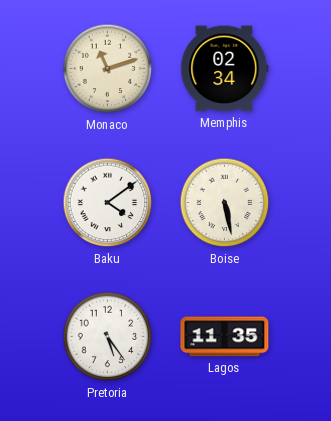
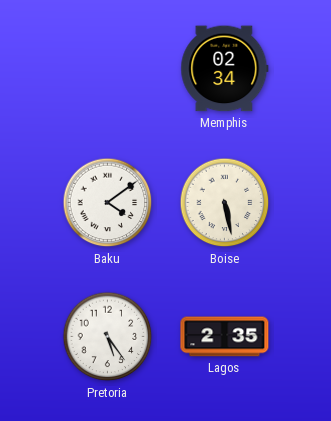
Monaco: 11:12 -> none (108, 69)
Lagos: 11:35 -> 2:35 (225, 337)
